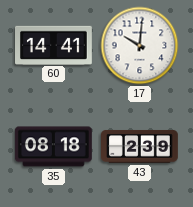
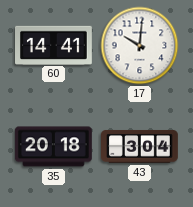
35: 08:18 -> 20:18 (54, 147)
43: 2:39 -> 3:04 (140, 146)
